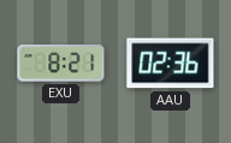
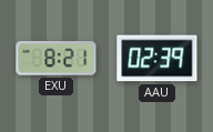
AAU: 02:36 -> 02:39 (158, 59)
